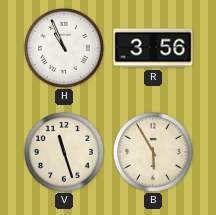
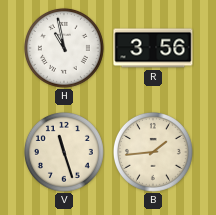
H: 10:56 -> 10:58 (64, 48)
B: 5:55 -> 1:44 (153, 152)
